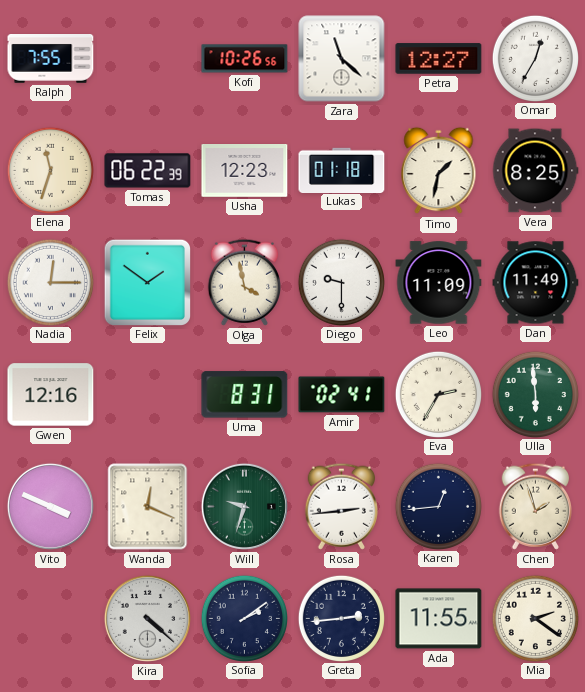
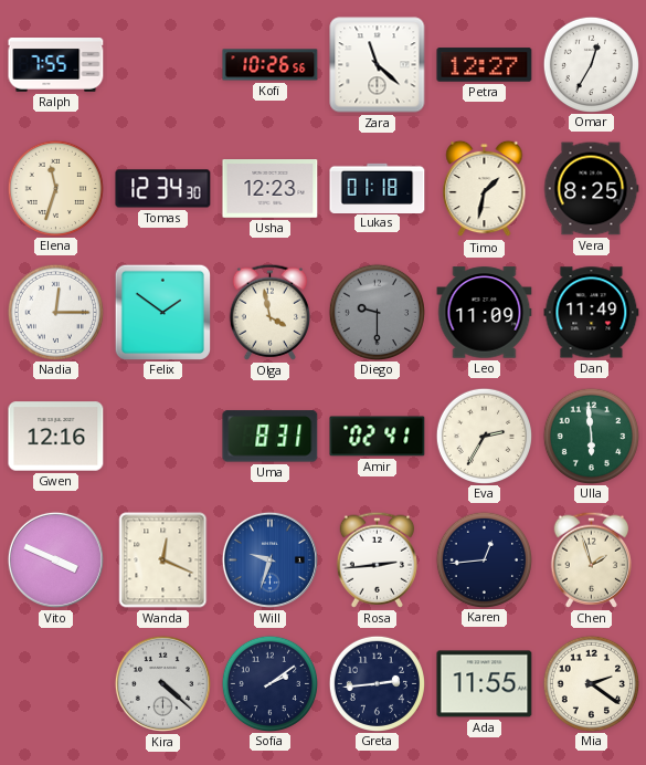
Tomas: 06:22 -> 12:34 (163, 189)
Diego dial: white -> grey (377, 312)
Will dial: green -> blue (269, 559)
